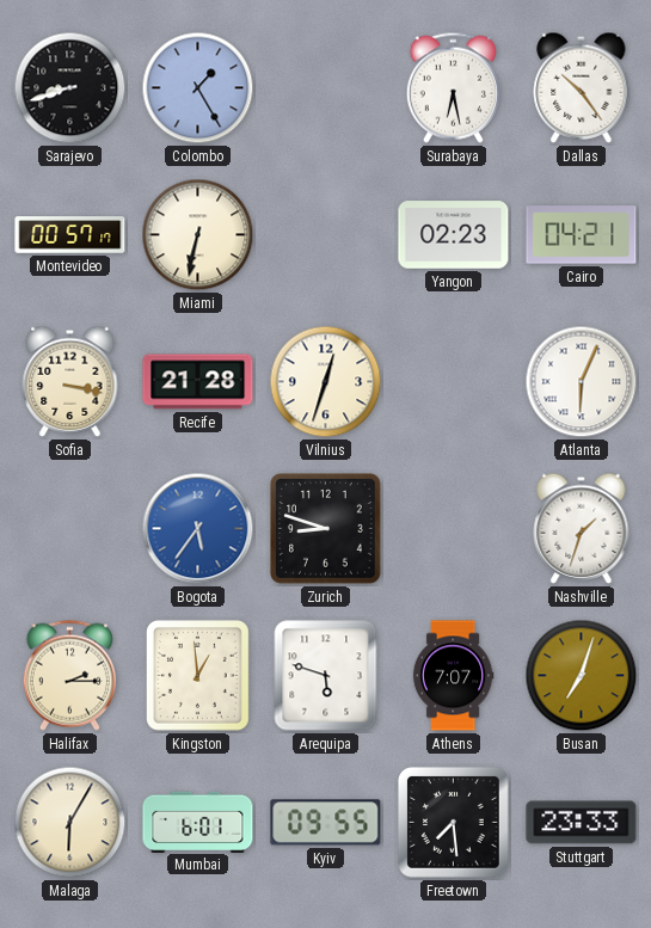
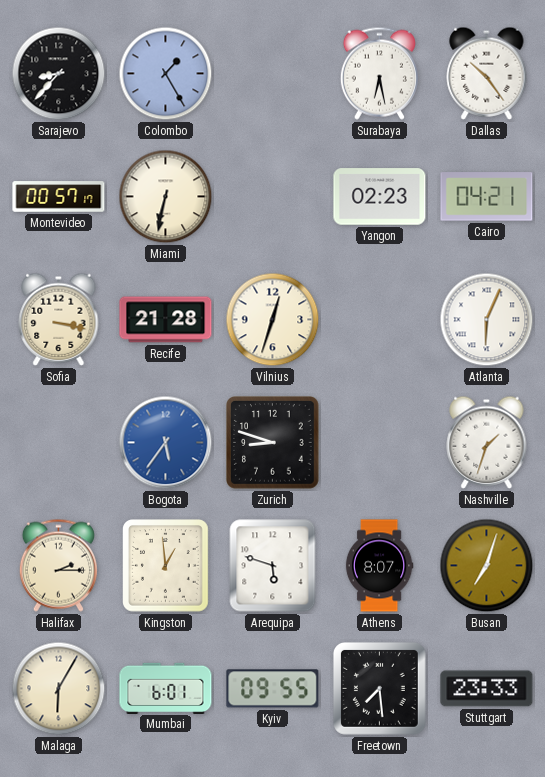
Sarajevo: 8:42 -> 8:37 (59, 74)
Athens: 7:07 -> 8:07 (379, 566)
